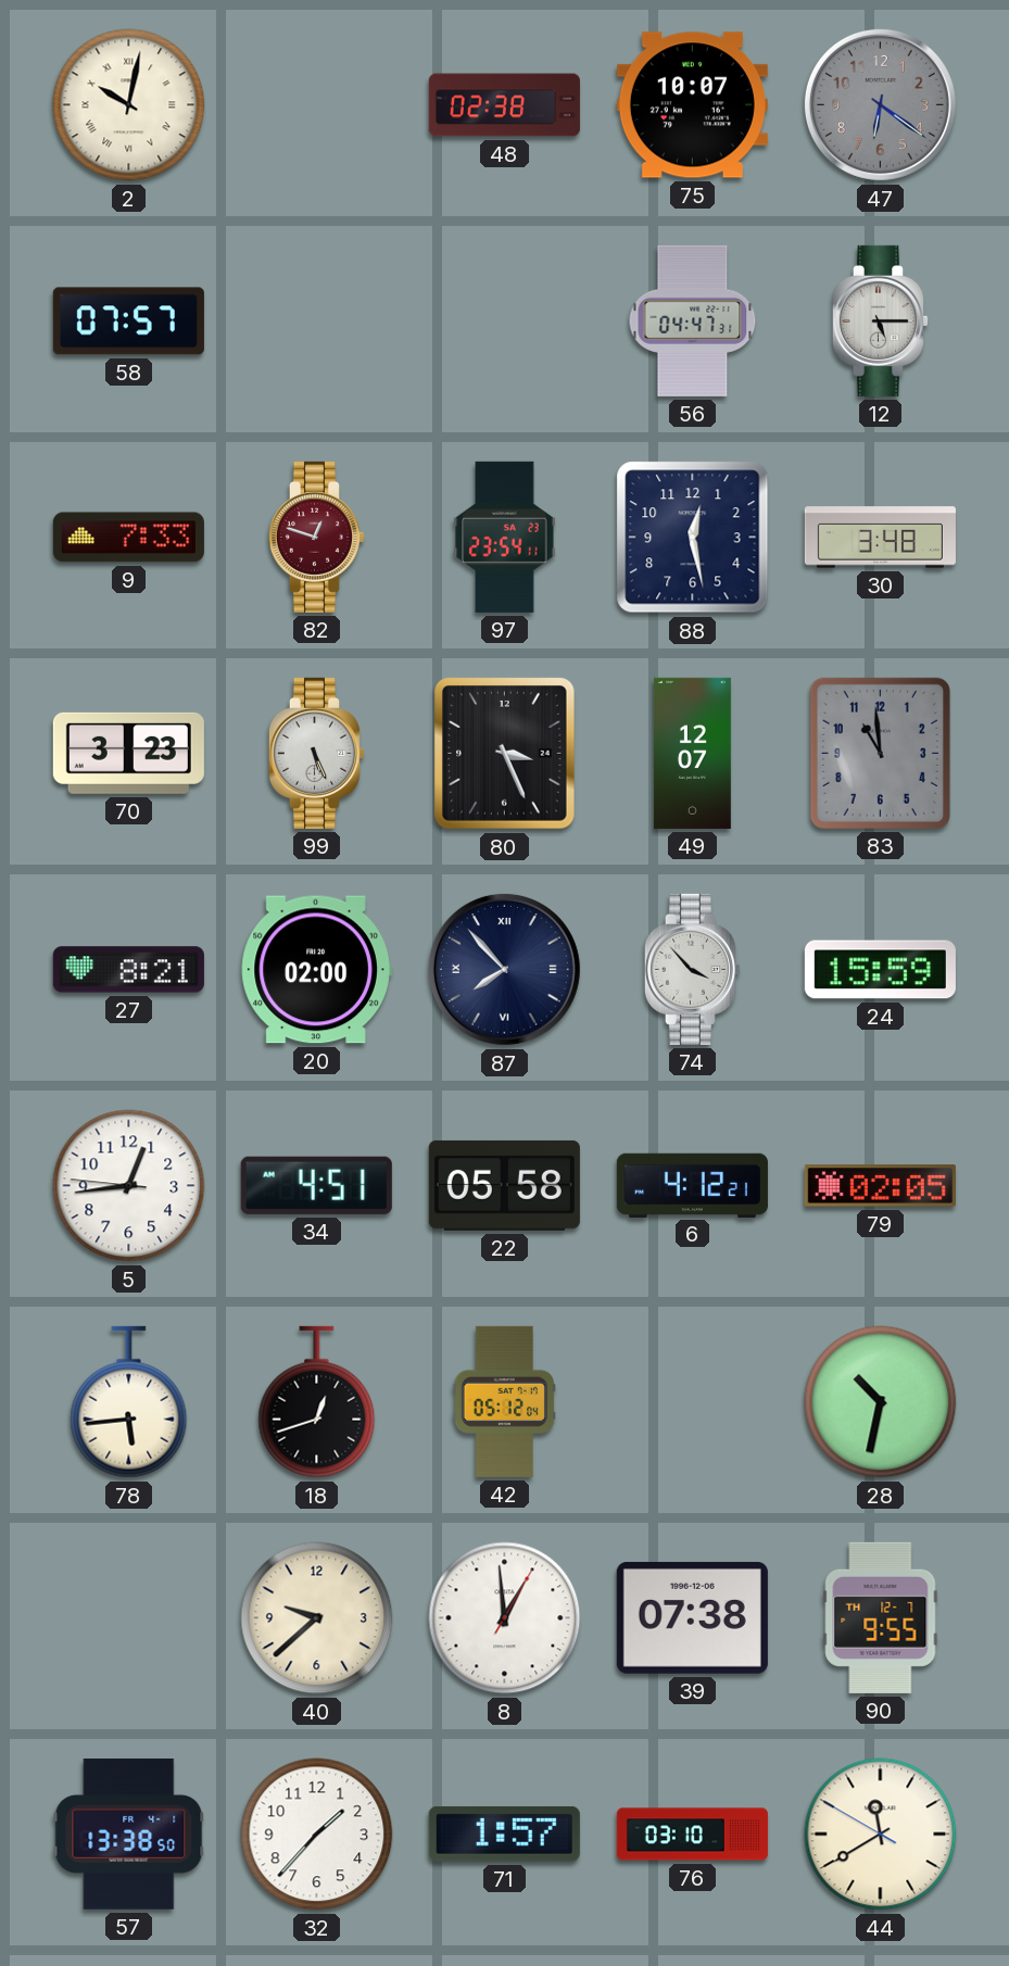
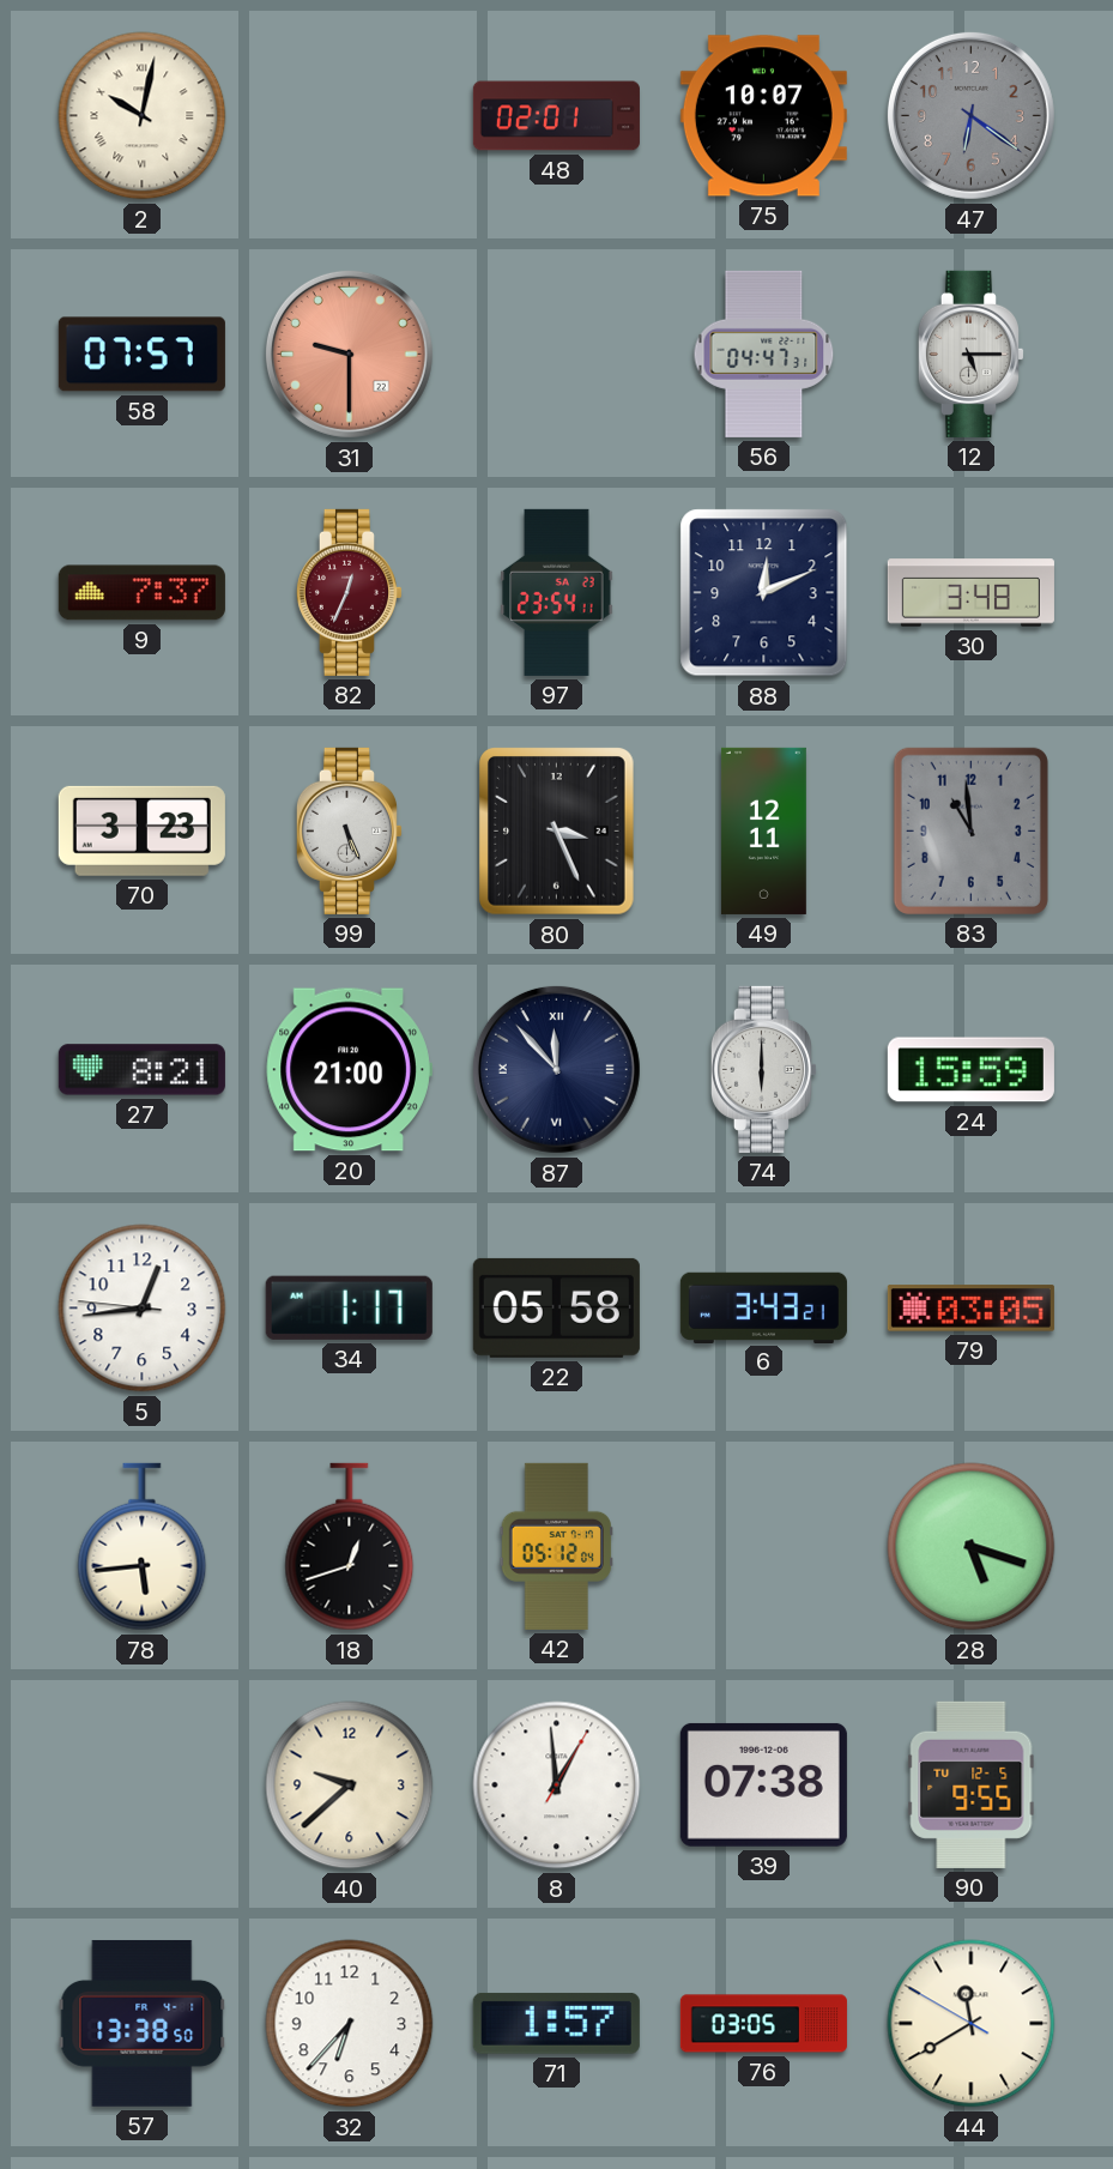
48: 02:38 -> 02:01 (556, 116)
31: none -> 9:30 (349, 354)
9: 7:33 -> 7:37 (141, 593)
82: 12:48 -> 12:34 (349, 592)
88: 12:28 -> 12:11 (764, 593)
49: 12:07 -> 12:11 (763, 830)
20: 02:00 -> 21:00 (349, 1070)
87: 7:53 -> 11:53 (556, 1069)
74: 3:53 -> 6:00 (763, 1069)
34: 4:51 -> 1:17 (349, 1307)
6: 4:12 -> 3:43 (763, 1307)
79: 02:05 -> 03:05 (970, 1309)
28: 10:32 -> 5:18 (972, 1547)
90 date: TH 12-7 -> TU 12-5 (972, 1784)
32: 1:37 -> 6:37 (350, 2024)
76: 03:10 -> 03:05 (763, 2024)
